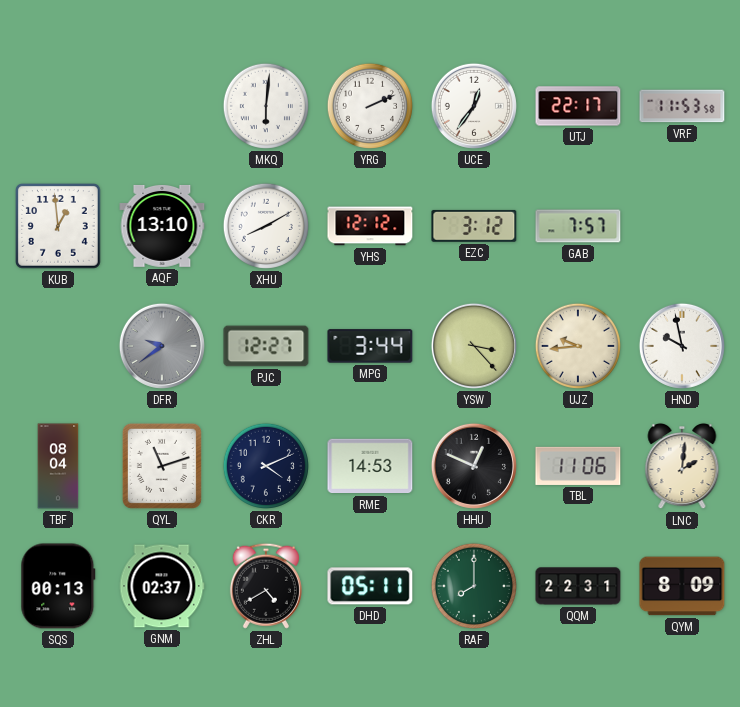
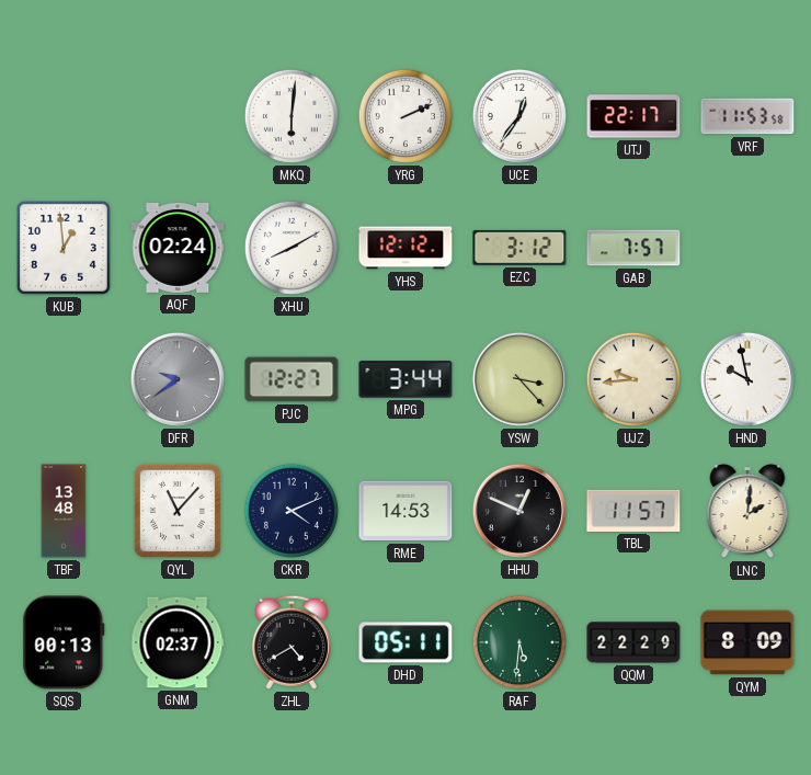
AQF: 13:10 -> 02:24 (178, 248)
TBF: 08:04 -> 13:48 (64, 511)
QYL: 11:12 -> 11:07 (178, 511)
TBL: 11:06 -> 11:57 (633, 511)
RAF: 8:00 -> 5:31 (519, 642)
QQM: 22:31 -> 22:29 (633, 642)
